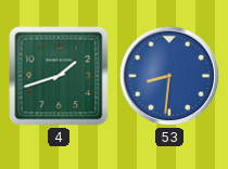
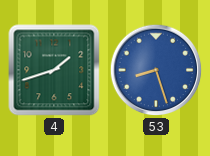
53: 8:31 -> 8:27 (156, 70)
